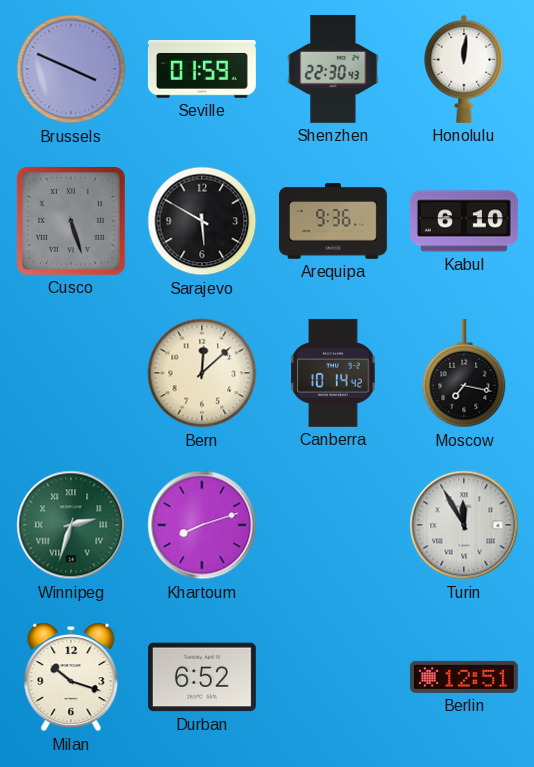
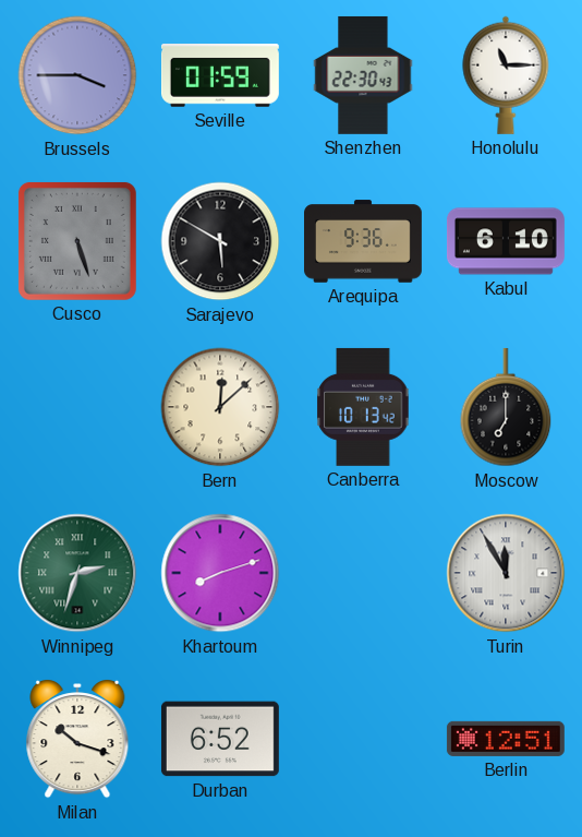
Brussels: 3:49 -> 3:45 (77, 75)
Honolulu: 12:01 -> 11:15 (506, 75)
Canberra: 10:14 -> 10:13 (363, 407)
Moscow: 7:17 -> 7:00 (506, 407)
